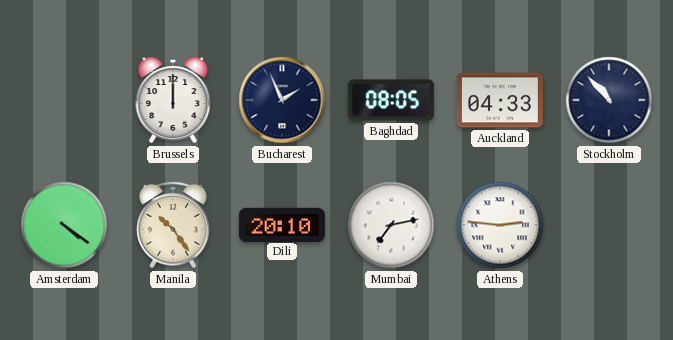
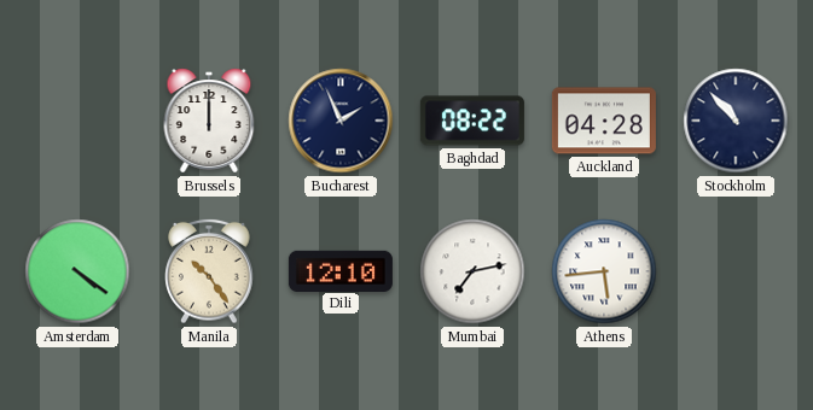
Baghdad: 08:05 -> 08:22 (472, 121)
Auckland: 04:33 -> 04:28 (604, 121)
Dili: 20:10 -> 12:10 (341, 270)
Athens: 2:46 -> 5:44 (604, 271)
